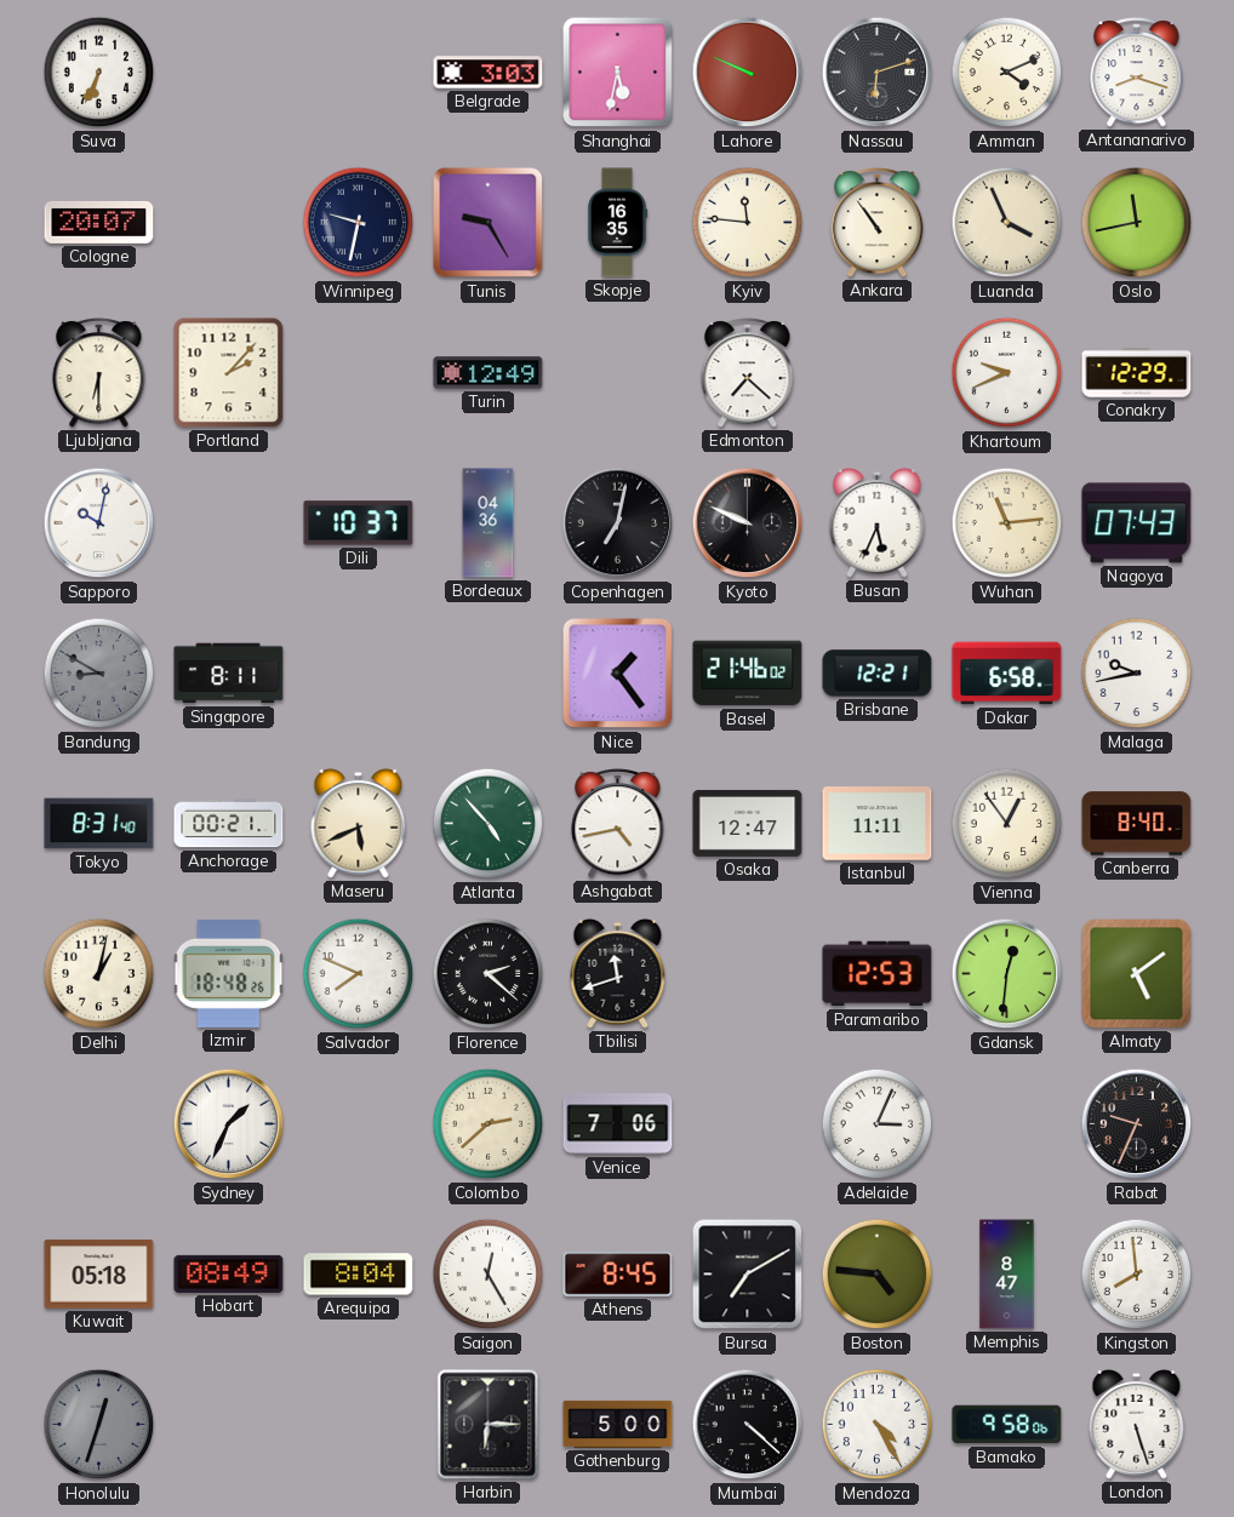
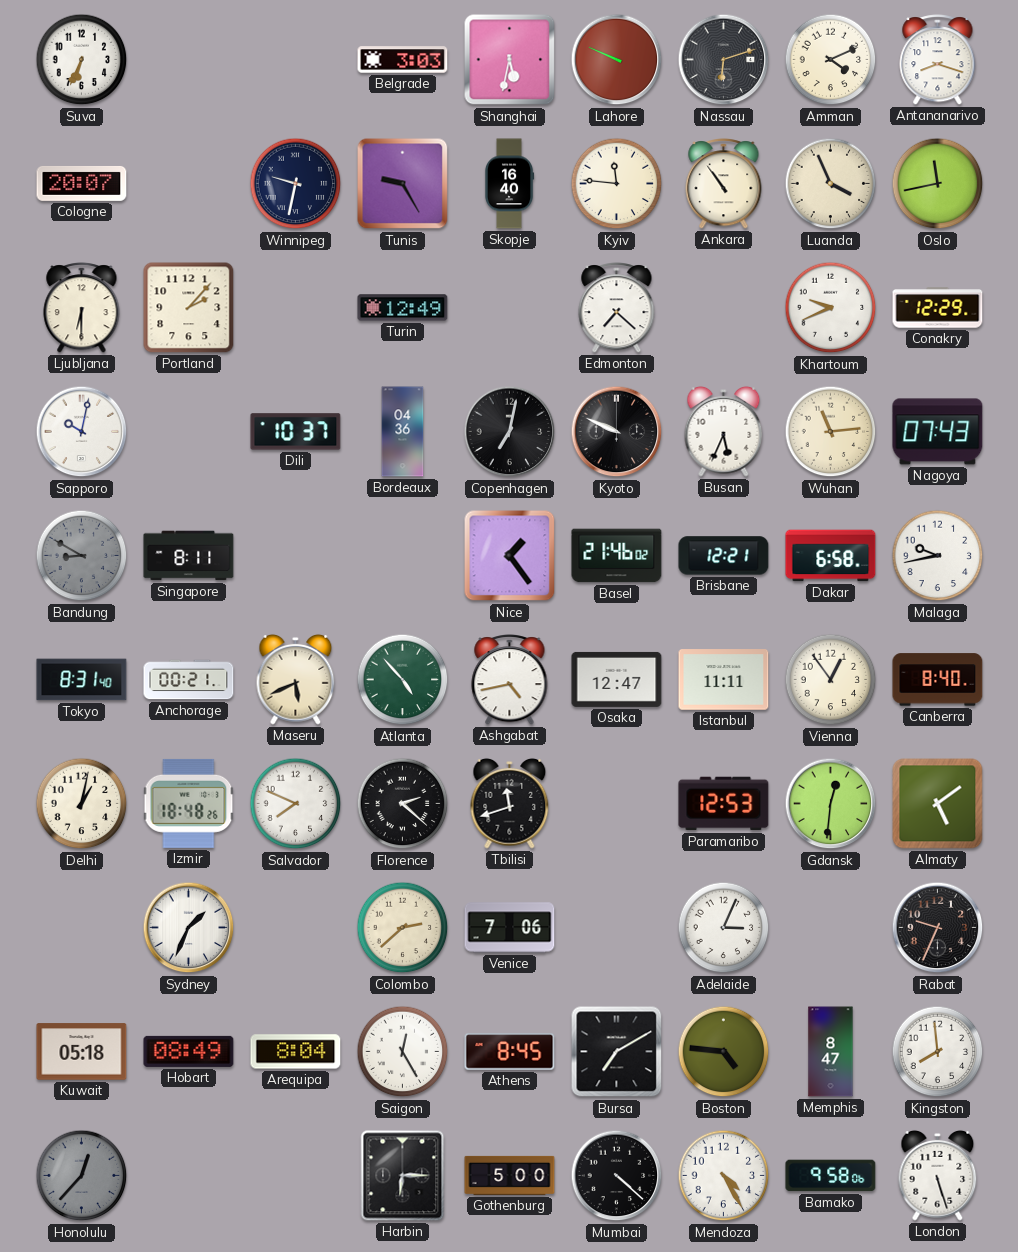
Skopje: 16:35 -> 16:40 (509, 184)
Honolulu: 12:33 -> 12:37 (82, 1176)
